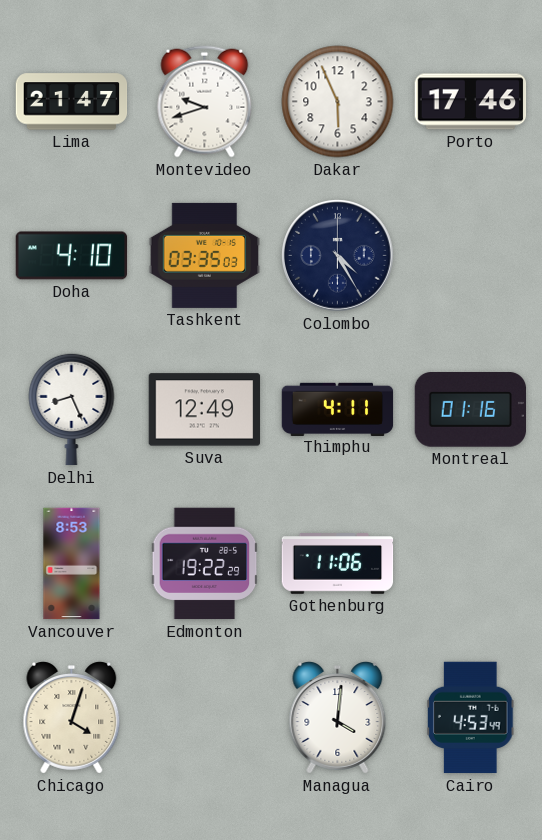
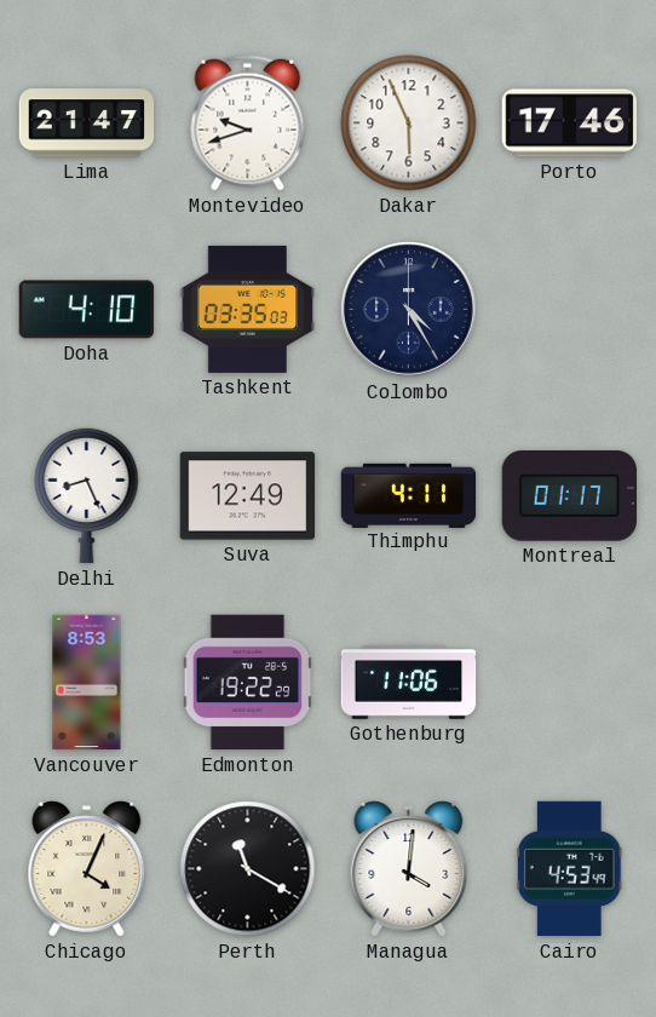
Montreal: 01:16 -> 01:17 (569, 496)
Chicago: 4:03 -> 4:04 (87, 869)
Perth: none -> 11:20 (248, 869)
